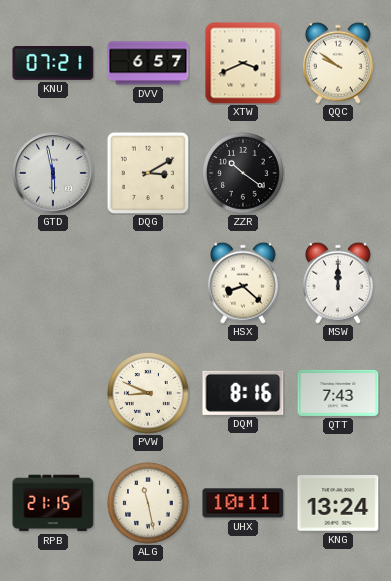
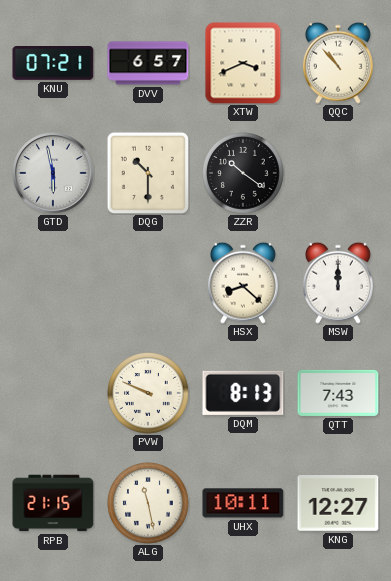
QQC: 9:51 -> 10:53 (338, 63)
DQG: 3:10 -> 10:30 (147, 172)
PVW: 8:49 -> 9:49 (149, 394)
DQM: 8:16 -> 8:13 (243, 393)
KNG: 13:24 -> 12:27 (338, 504)
